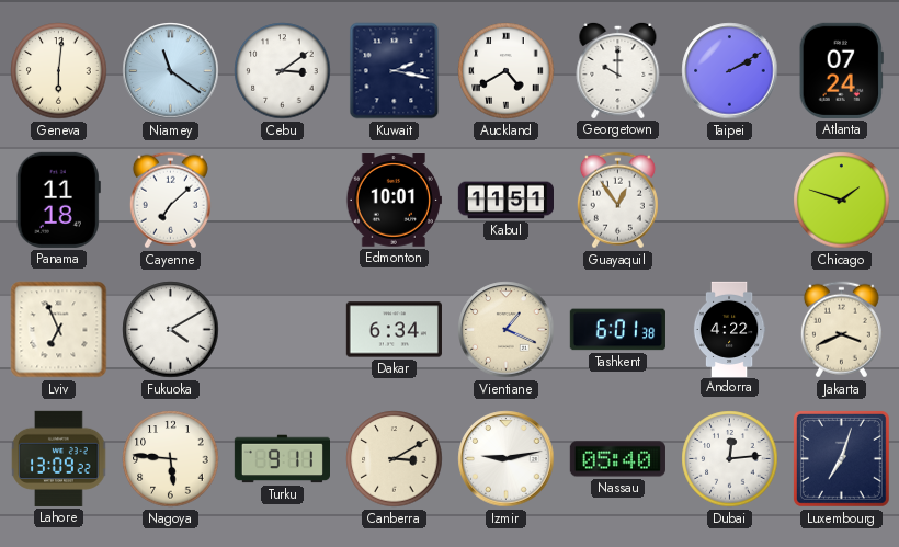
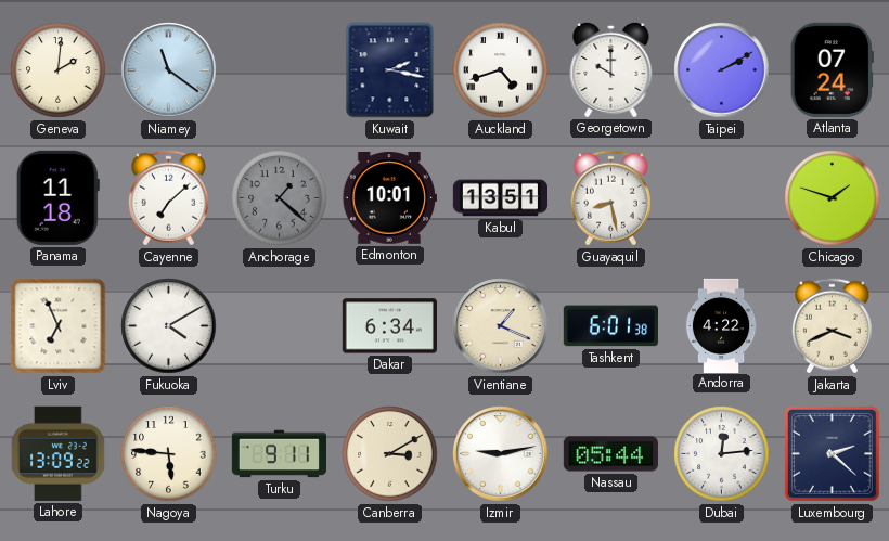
Geneva: 6:01 -> 2:01 (59, 70)
Cebu: 3:09 -> none (283, 71)
Auckland: 4:40 -> 4:42 (501, 70)
Anchorage: none -> 1:22 (280, 198)
Kabul: 11:51 -> 13:51 (500, 198)
Guayaquil: 12:54 -> 8:28 (610, 198)
Nassau: 05:40 -> 05:44 (610, 454)
Luxembourg: 7:03 -> 2:22 (832, 453)
